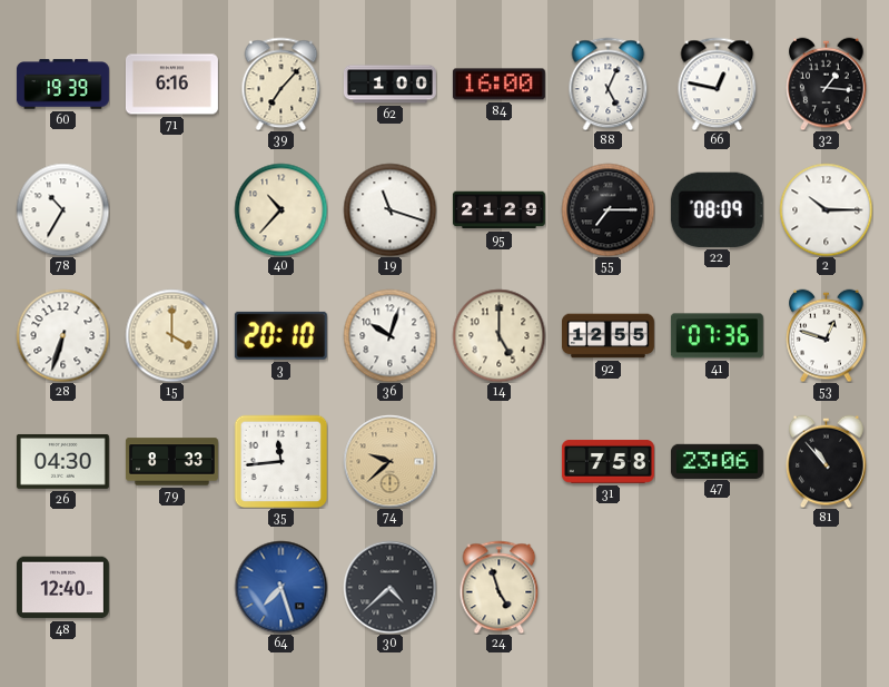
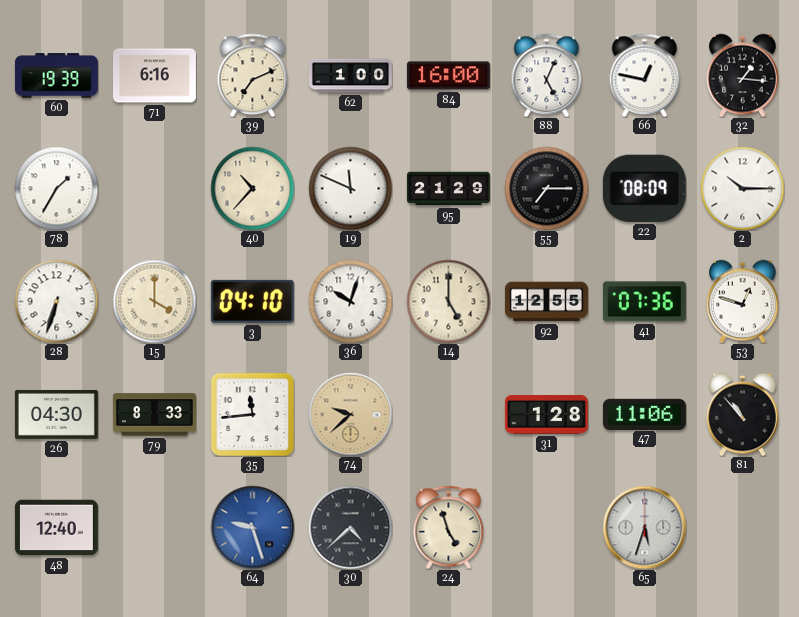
39: 7:07 -> 7:11 (253, 75)
78: 10:35 -> 1:35 (56, 188)
19: 11:18 -> 11:49 (350, 188)
3: 20:10 -> 04:10 (252, 301)
31: 7:58 -> 1:28 (546, 414)
47: 23:06 -> 11:06 (644, 414)
64: 7:27 -> 9:27 (252, 527)
65: none -> 5:33 (644, 527)
